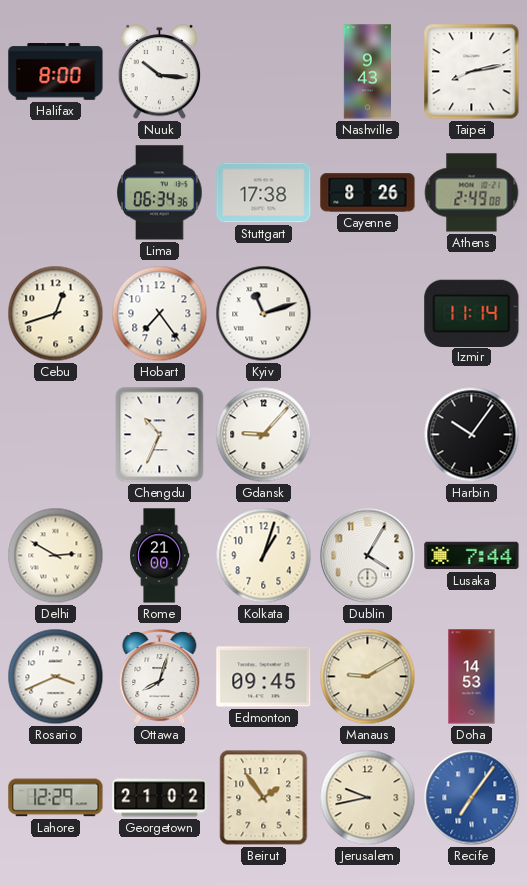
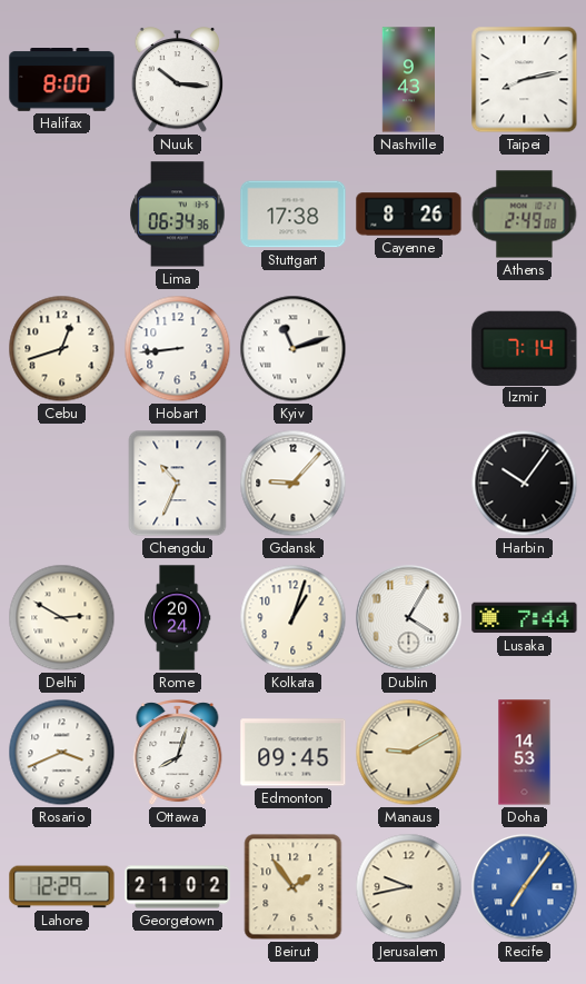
Hobart: 7:24 -> 8:44 (178, 349)
Izmir: 11:14 -> 7:14 (525, 348)
Rome: 21:00 -> 20:24 (178, 618)
